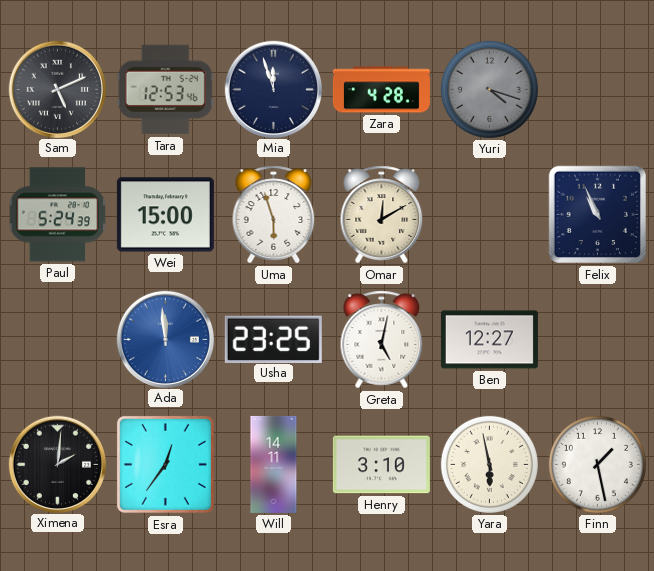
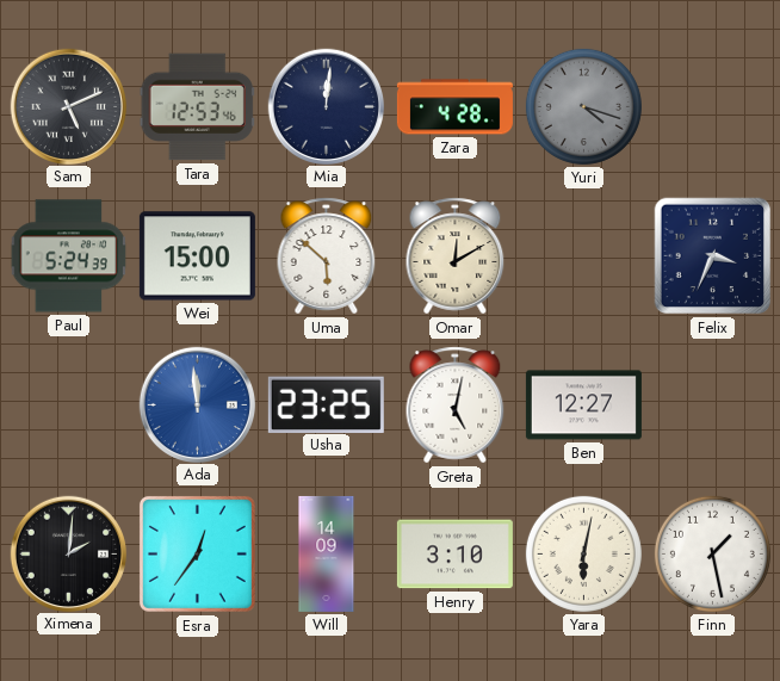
Mia: 11:57 -> 12:01 (326, 106)
Uma: 5:57 -> 5:52 (327, 256)
Felix: 10:56 -> 3:34 (713, 256)
Will: 14:11 -> 14:09 (327, 553)
Yara: 5:58 -> 6:02 (583, 553)
